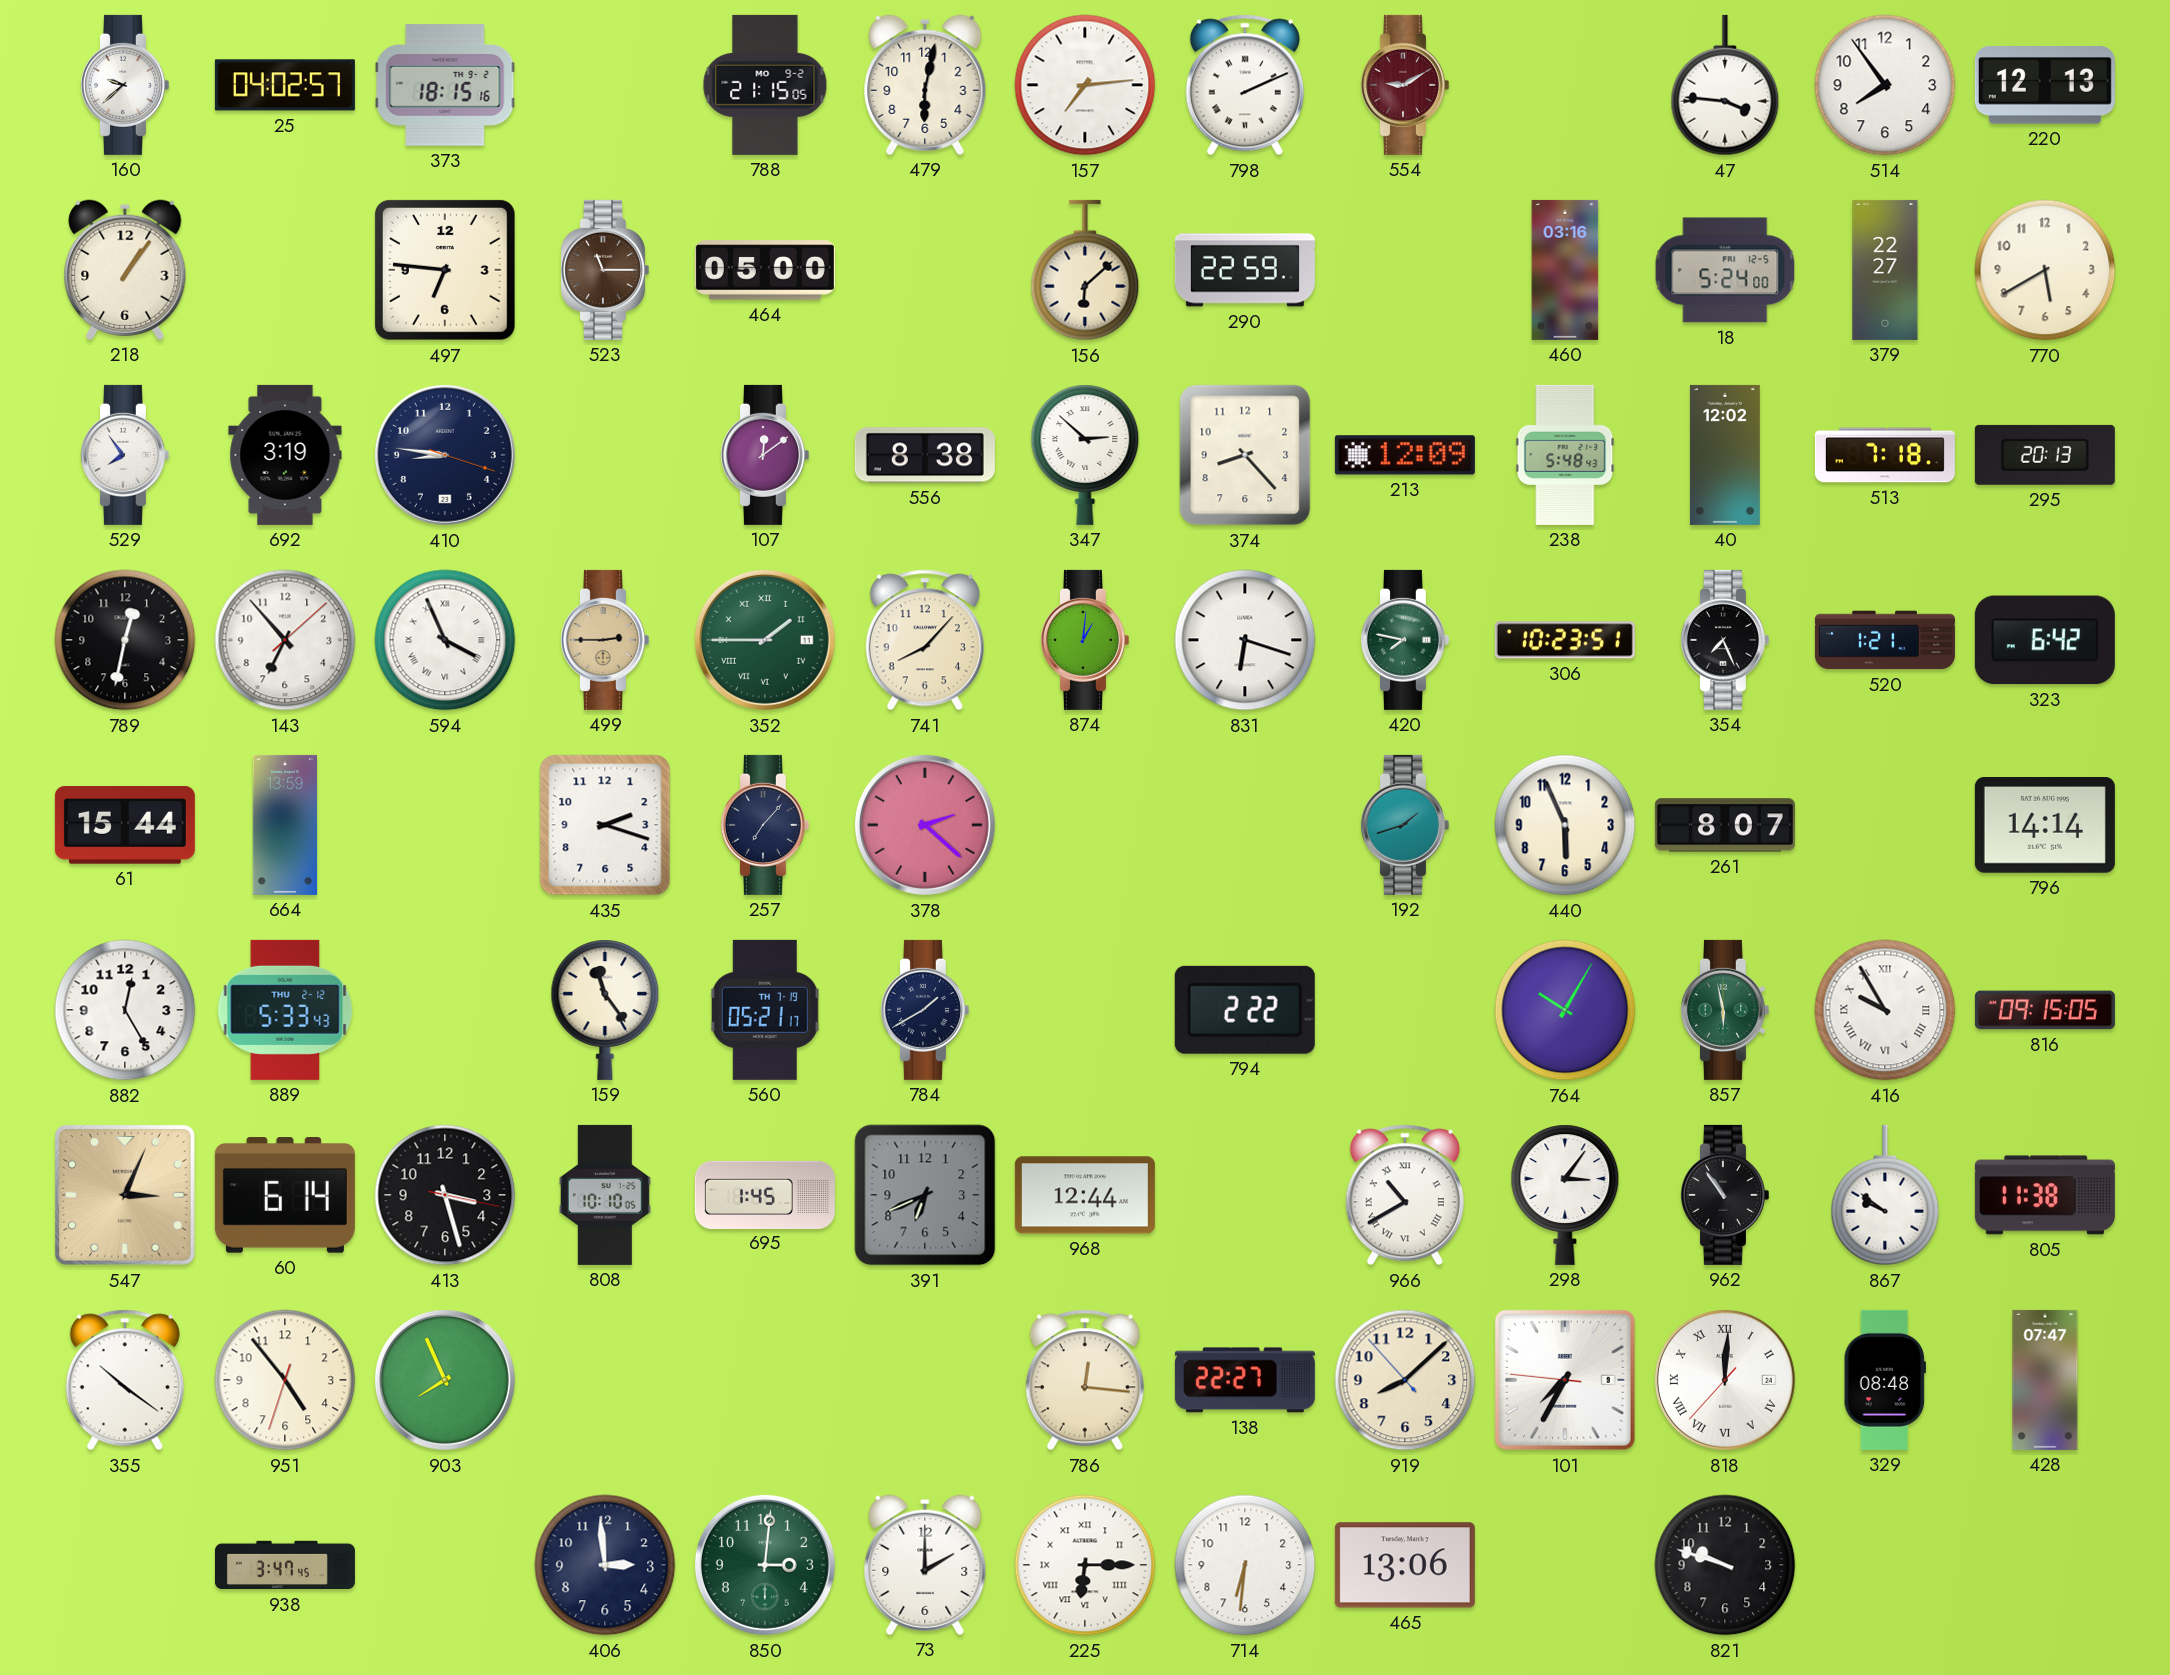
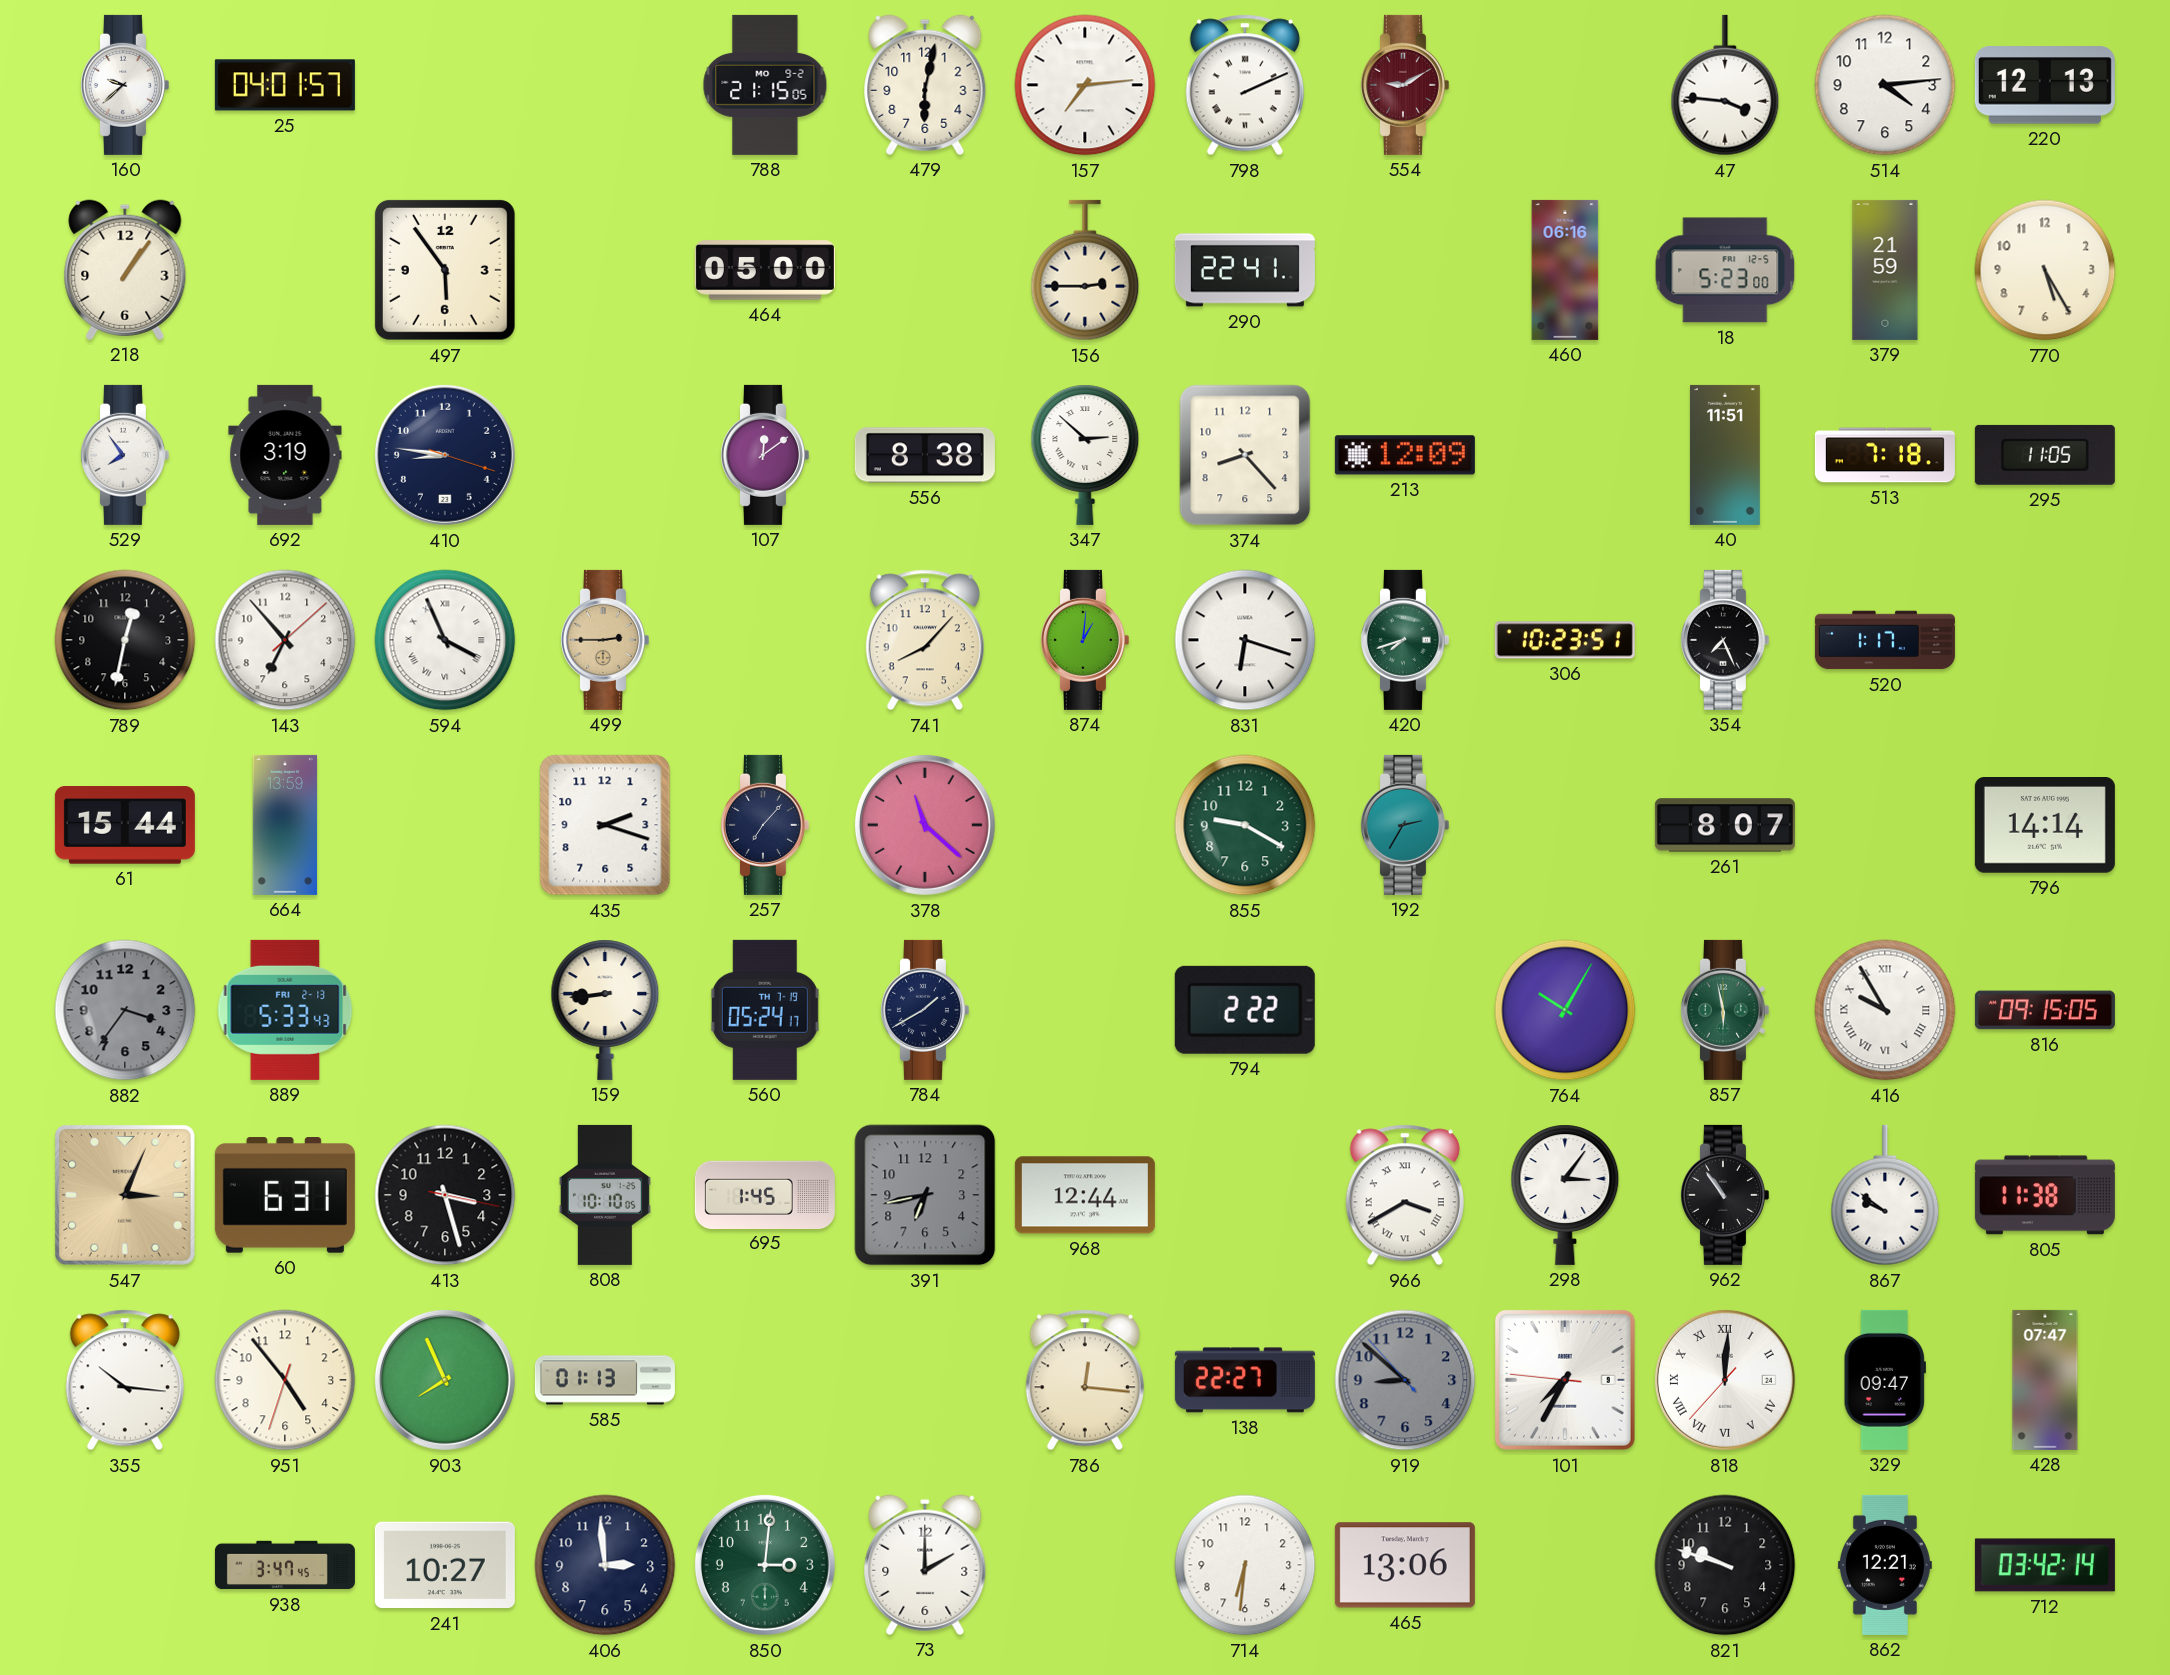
25: 04:02 -> 04:01 (285, 85)
373: 18:15 -> none (445, 85)
514: 7:54 -> 4:14 (1885, 85)
497: 6:46 -> 5:54 (445, 270)
523: 11:15 -> none (604, 270)
156: 6:08 -> 2:45 (1085, 270)
290: 22:59 -> 22:41 (1245, 270)
460: 03:16 -> 06:16 (1565, 270)
18: 5:24 -> 5:23 (1725, 270)
379: 22:27 -> 21:59 (1885, 270)
770: 5:40 -> 5:25 (2045, 270)
238: 5:48 -> none (1565, 455)
40: 12:02 -> 11:51 (1725, 455)
295: 20:13 -> 11:05 (2045, 455)
352: 1:45 -> none (765, 640)
420: 7:47 -> 7:42 (1404, 640)
520: 1:21 -> 1:17 (1885, 640)
323: 6:42 -> none (2045, 640)
378: 2:22 -> 11:22 (925, 825)
855: none -> 9:20 (1245, 825)
192: 1:42 -> 2:35 (1404, 825)
440: 5:56 -> none (1565, 825)
882: 12:25 -> 3:36 (125, 1010)
882 dial: white -> grey (125, 1010)
889 date: THU 2-12 -> FRI 2-13 (285, 1010)
159: 11:24 -> 8:44 (605, 1010)
560: 05:21 -> 05:24 (765, 1010)
60: 6:14 -> 6:31 (285, 1195)
391: 6:41 -> 6:43 (925, 1195)
966: 10:40 -> 3:40 (1405, 1195)
355: 10:21 -> 10:16 (125, 1380)
585: none -> 01:13 (605, 1380)
919: 8:07 -> 8:51 (1405, 1380)
919 dial: cream -> grey (1405, 1380)
329: 08:48 -> 09:47 (1885, 1380)
241: none -> 10:27 (445, 1565)
225: 6:15 -> none (1085, 1565)
862: none -> 12:21 (1885, 1565)
712: none -> 03:42 (2045, 1565)
